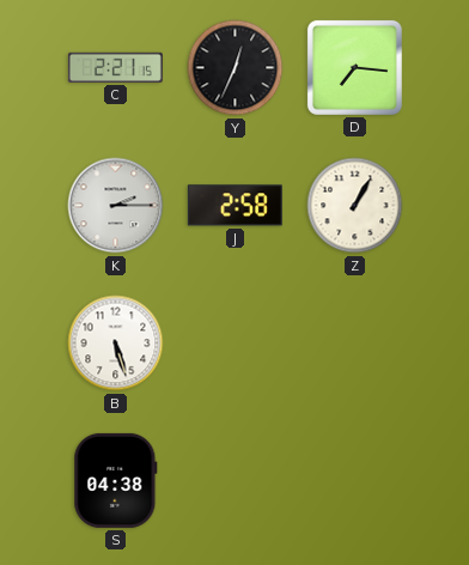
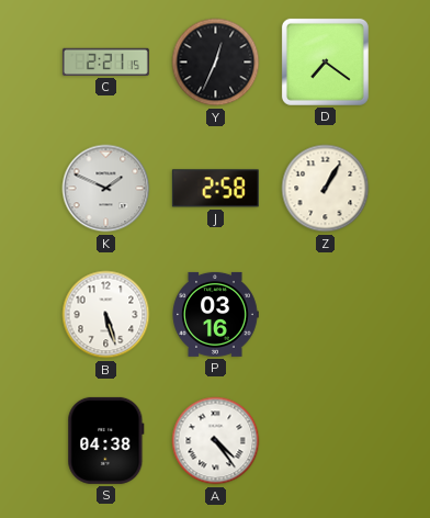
D: 7:16 -> 7:21 (325, 61)
K: 2:15 -> 1:49 (106, 189)
P: none -> 03:16 (215, 314)
A: none -> 4:24 (216, 441)
